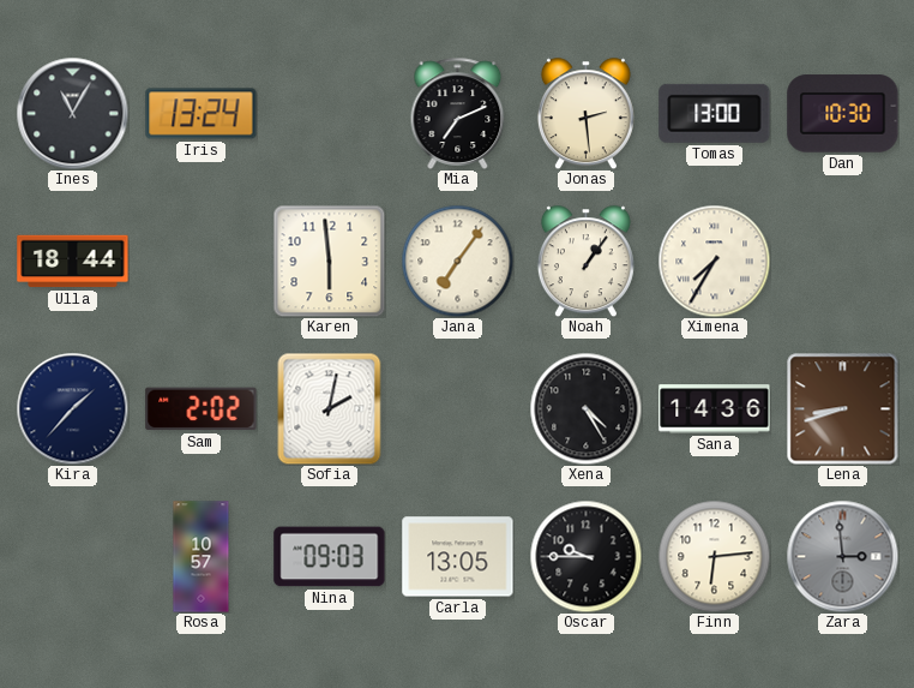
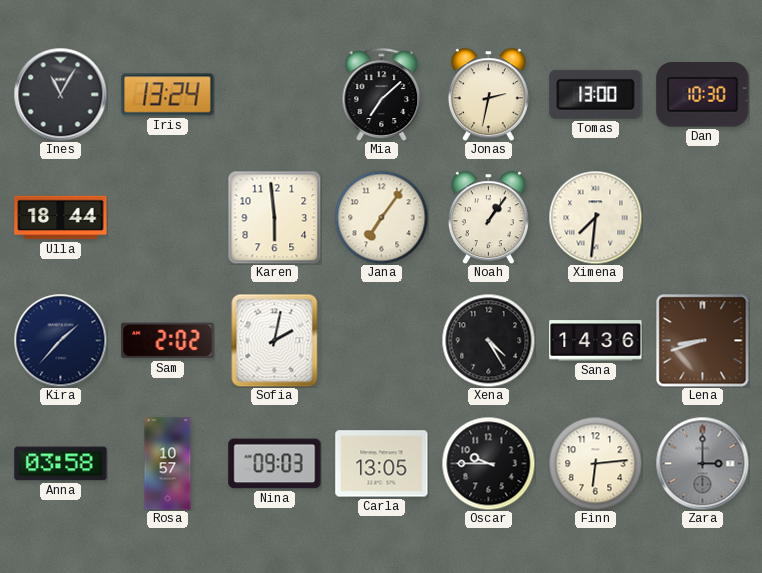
Mia: 7:11 -> 7:08 (382, 94)
Jonas: 2:29 -> 2:32 (488, 94)
Ximena: 7:35 -> 7:31 (595, 217)
Anna: none -> 03:58 (61, 464)
Zara: 2:59 -> 3:00 (702, 463)
